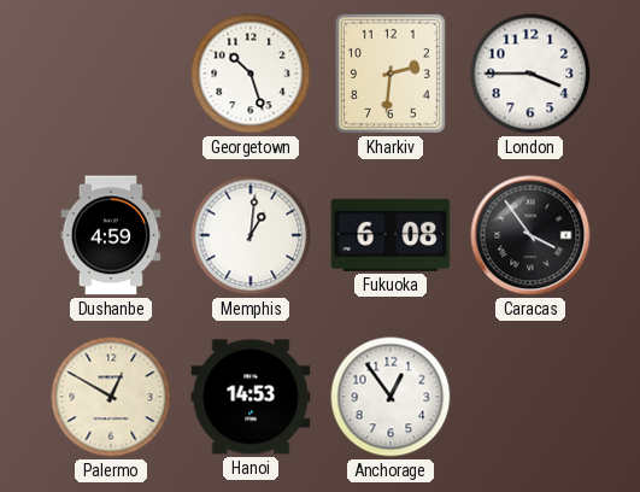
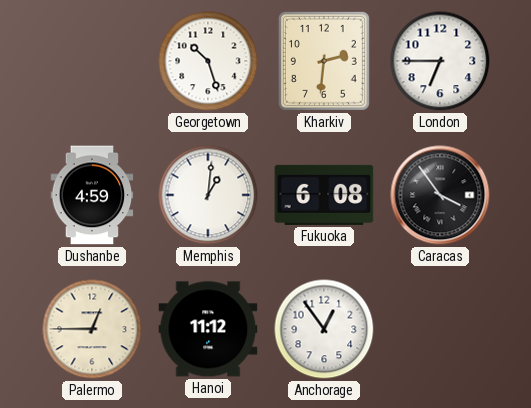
London: 3:45 -> 6:45 (440, 61)
Palermo: 12:50 -> 12:45 (92, 329)
Hanoi: 14:53 -> 11:12 (208, 329)
